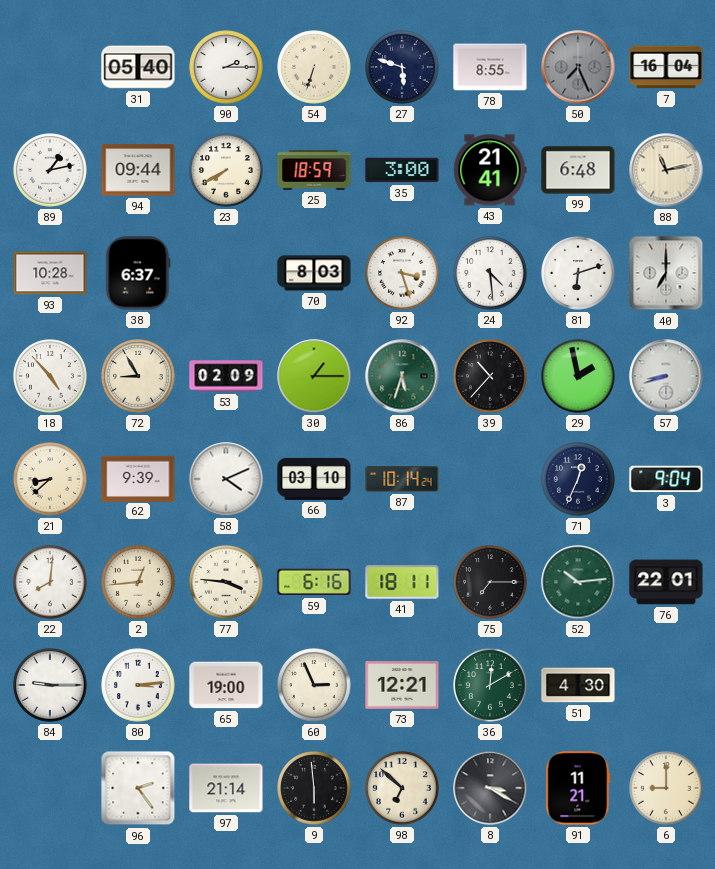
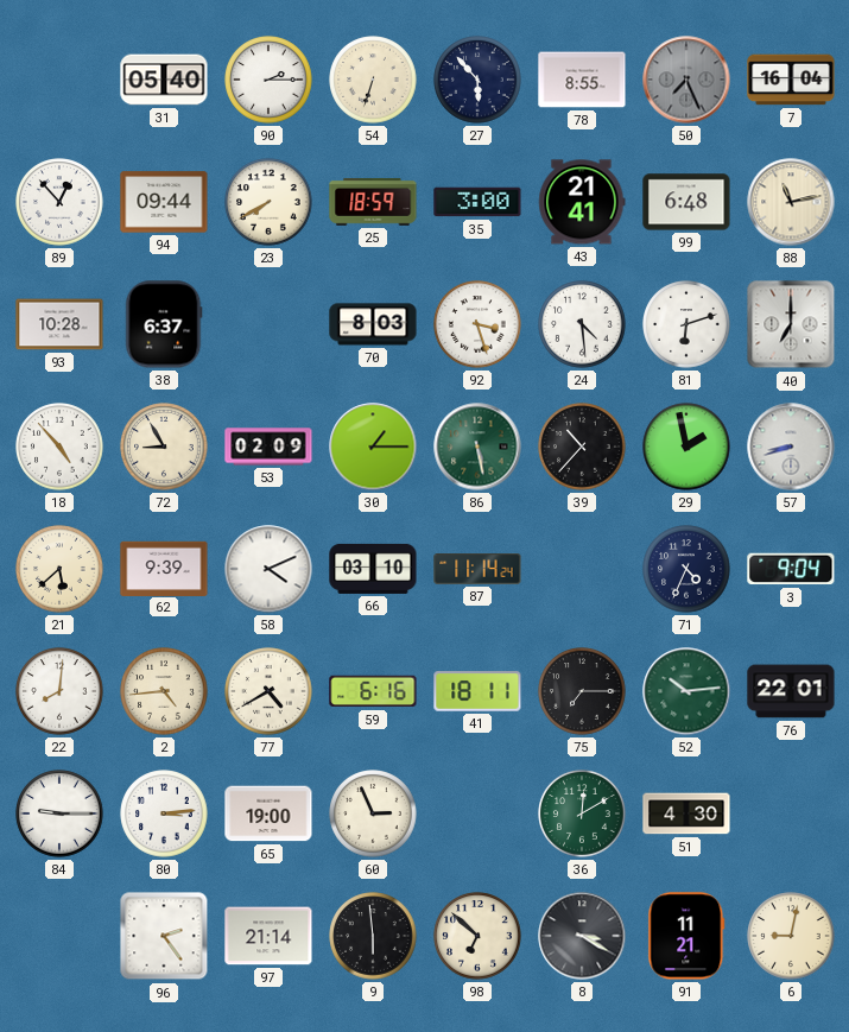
27: 5:48 -> 5:53 (477, 80)
89: 1:13 -> 12:53 (59, 202)
86: 5:33 -> 5:28 (477, 447)
21: 8:38 -> 5:38 (59, 569)
87: 10:14 -> 11:14 (477, 570)
71: 12:34 -> 4:34 (686, 569)
2: 12:44 -> 4:44 (164, 691)
77: 3:46 -> 4:40 (268, 691)
73: 12:21 -> none (402, 686)
6: 9:00 -> 9:02 (791, 936)
